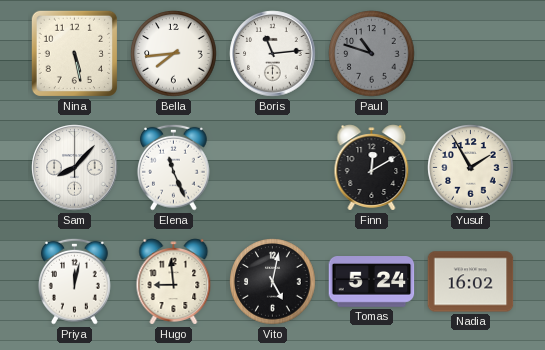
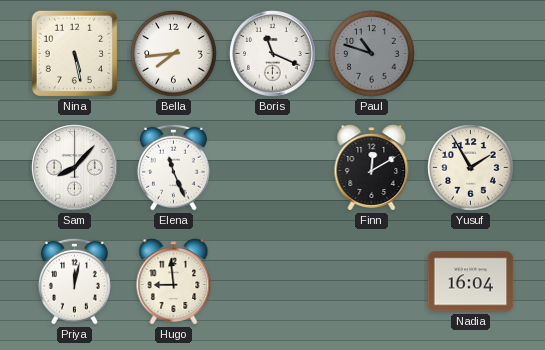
Boris: 11:14 -> 11:19 (273, 54)
Vito: 5:02 -> none (273, 282)
Tomas: 5:24 -> none (372, 282)
Nadia: 16:02 -> 16:04 (471, 282)
